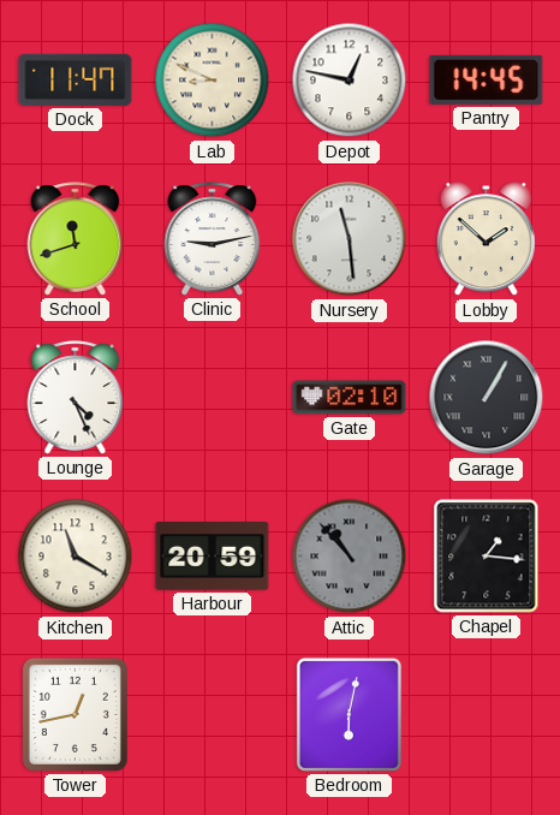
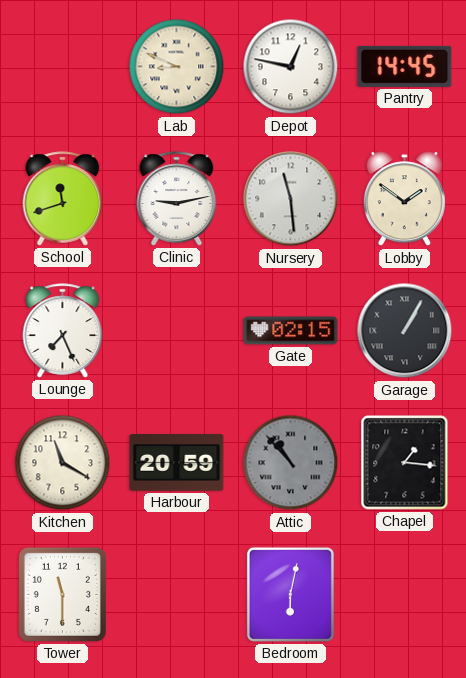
Dock: 11:47 -> none (76, 79)
Lobby: 1:52 -> 1:51 (404, 199)
Lounge: 4:26 -> 7:26 (63, 331)
Gate: 02:10 -> 02:15 (291, 331)
Tower: 12:43 -> 11:30 (62, 594)
